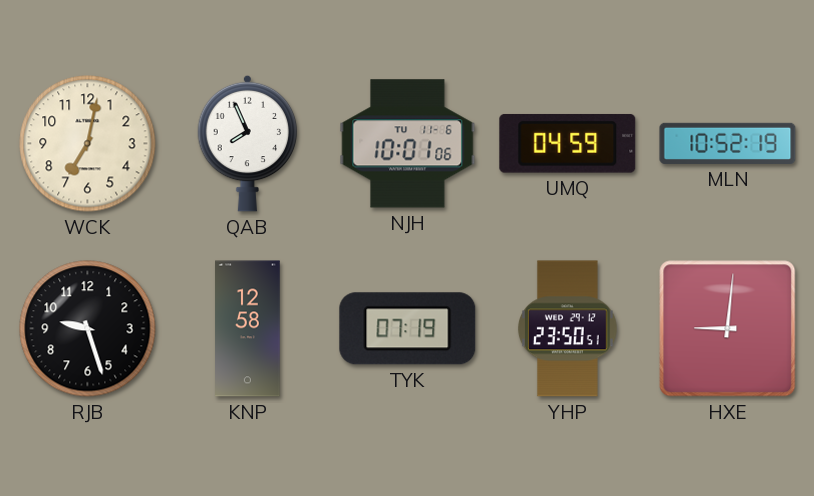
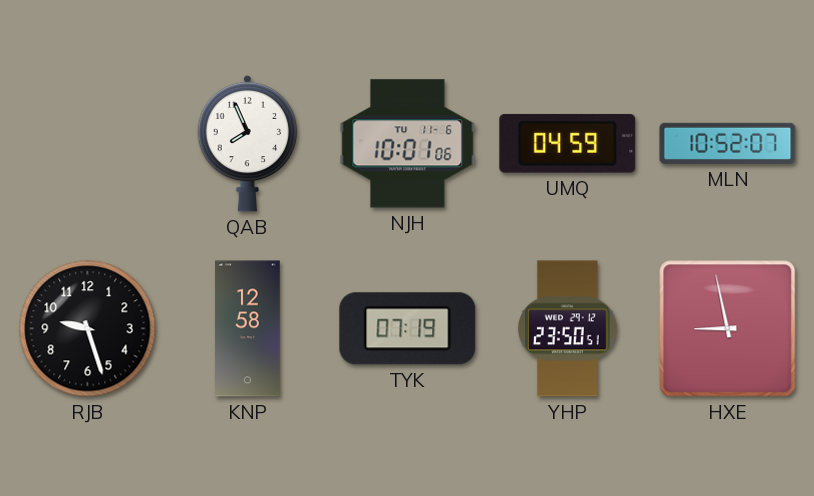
WCK: 7:02 -> none (88, 144)
MLN: 10:52:19 -> 10:52:07 (728, 143)
HXE: 9:01 -> 8:58 (728, 329)
